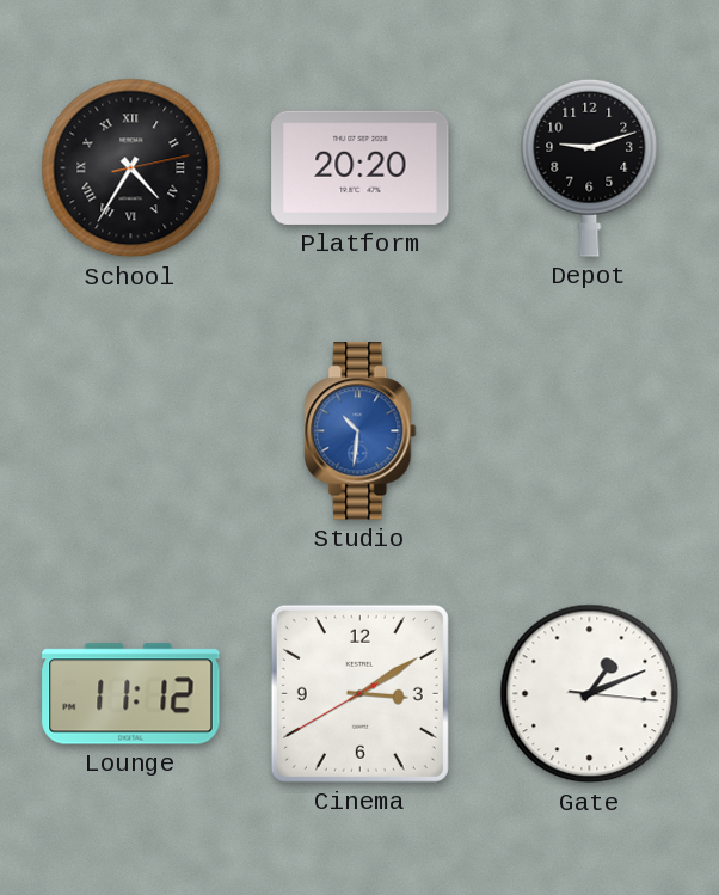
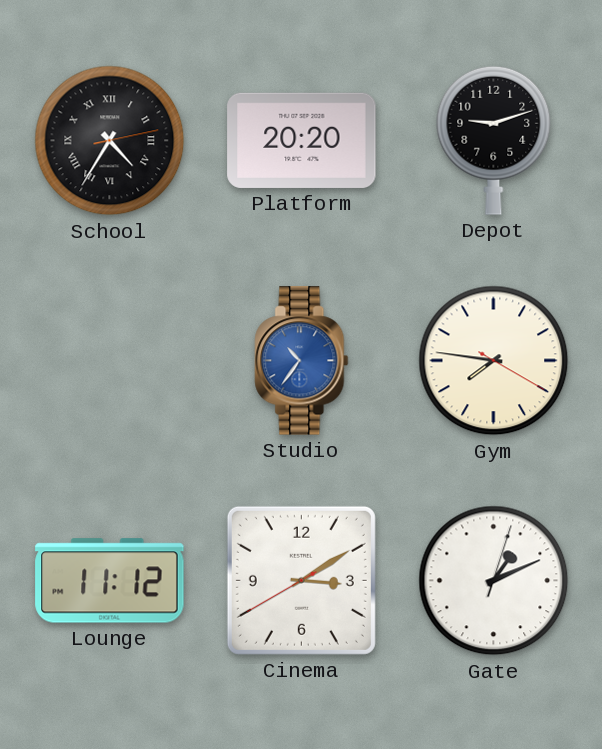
Studio: 10:31 -> 10:36 (302, 361)
Gym: none -> 7:46 (494, 361)
Gate: 1:11:16 -> 1:11:03 (494, 581)
